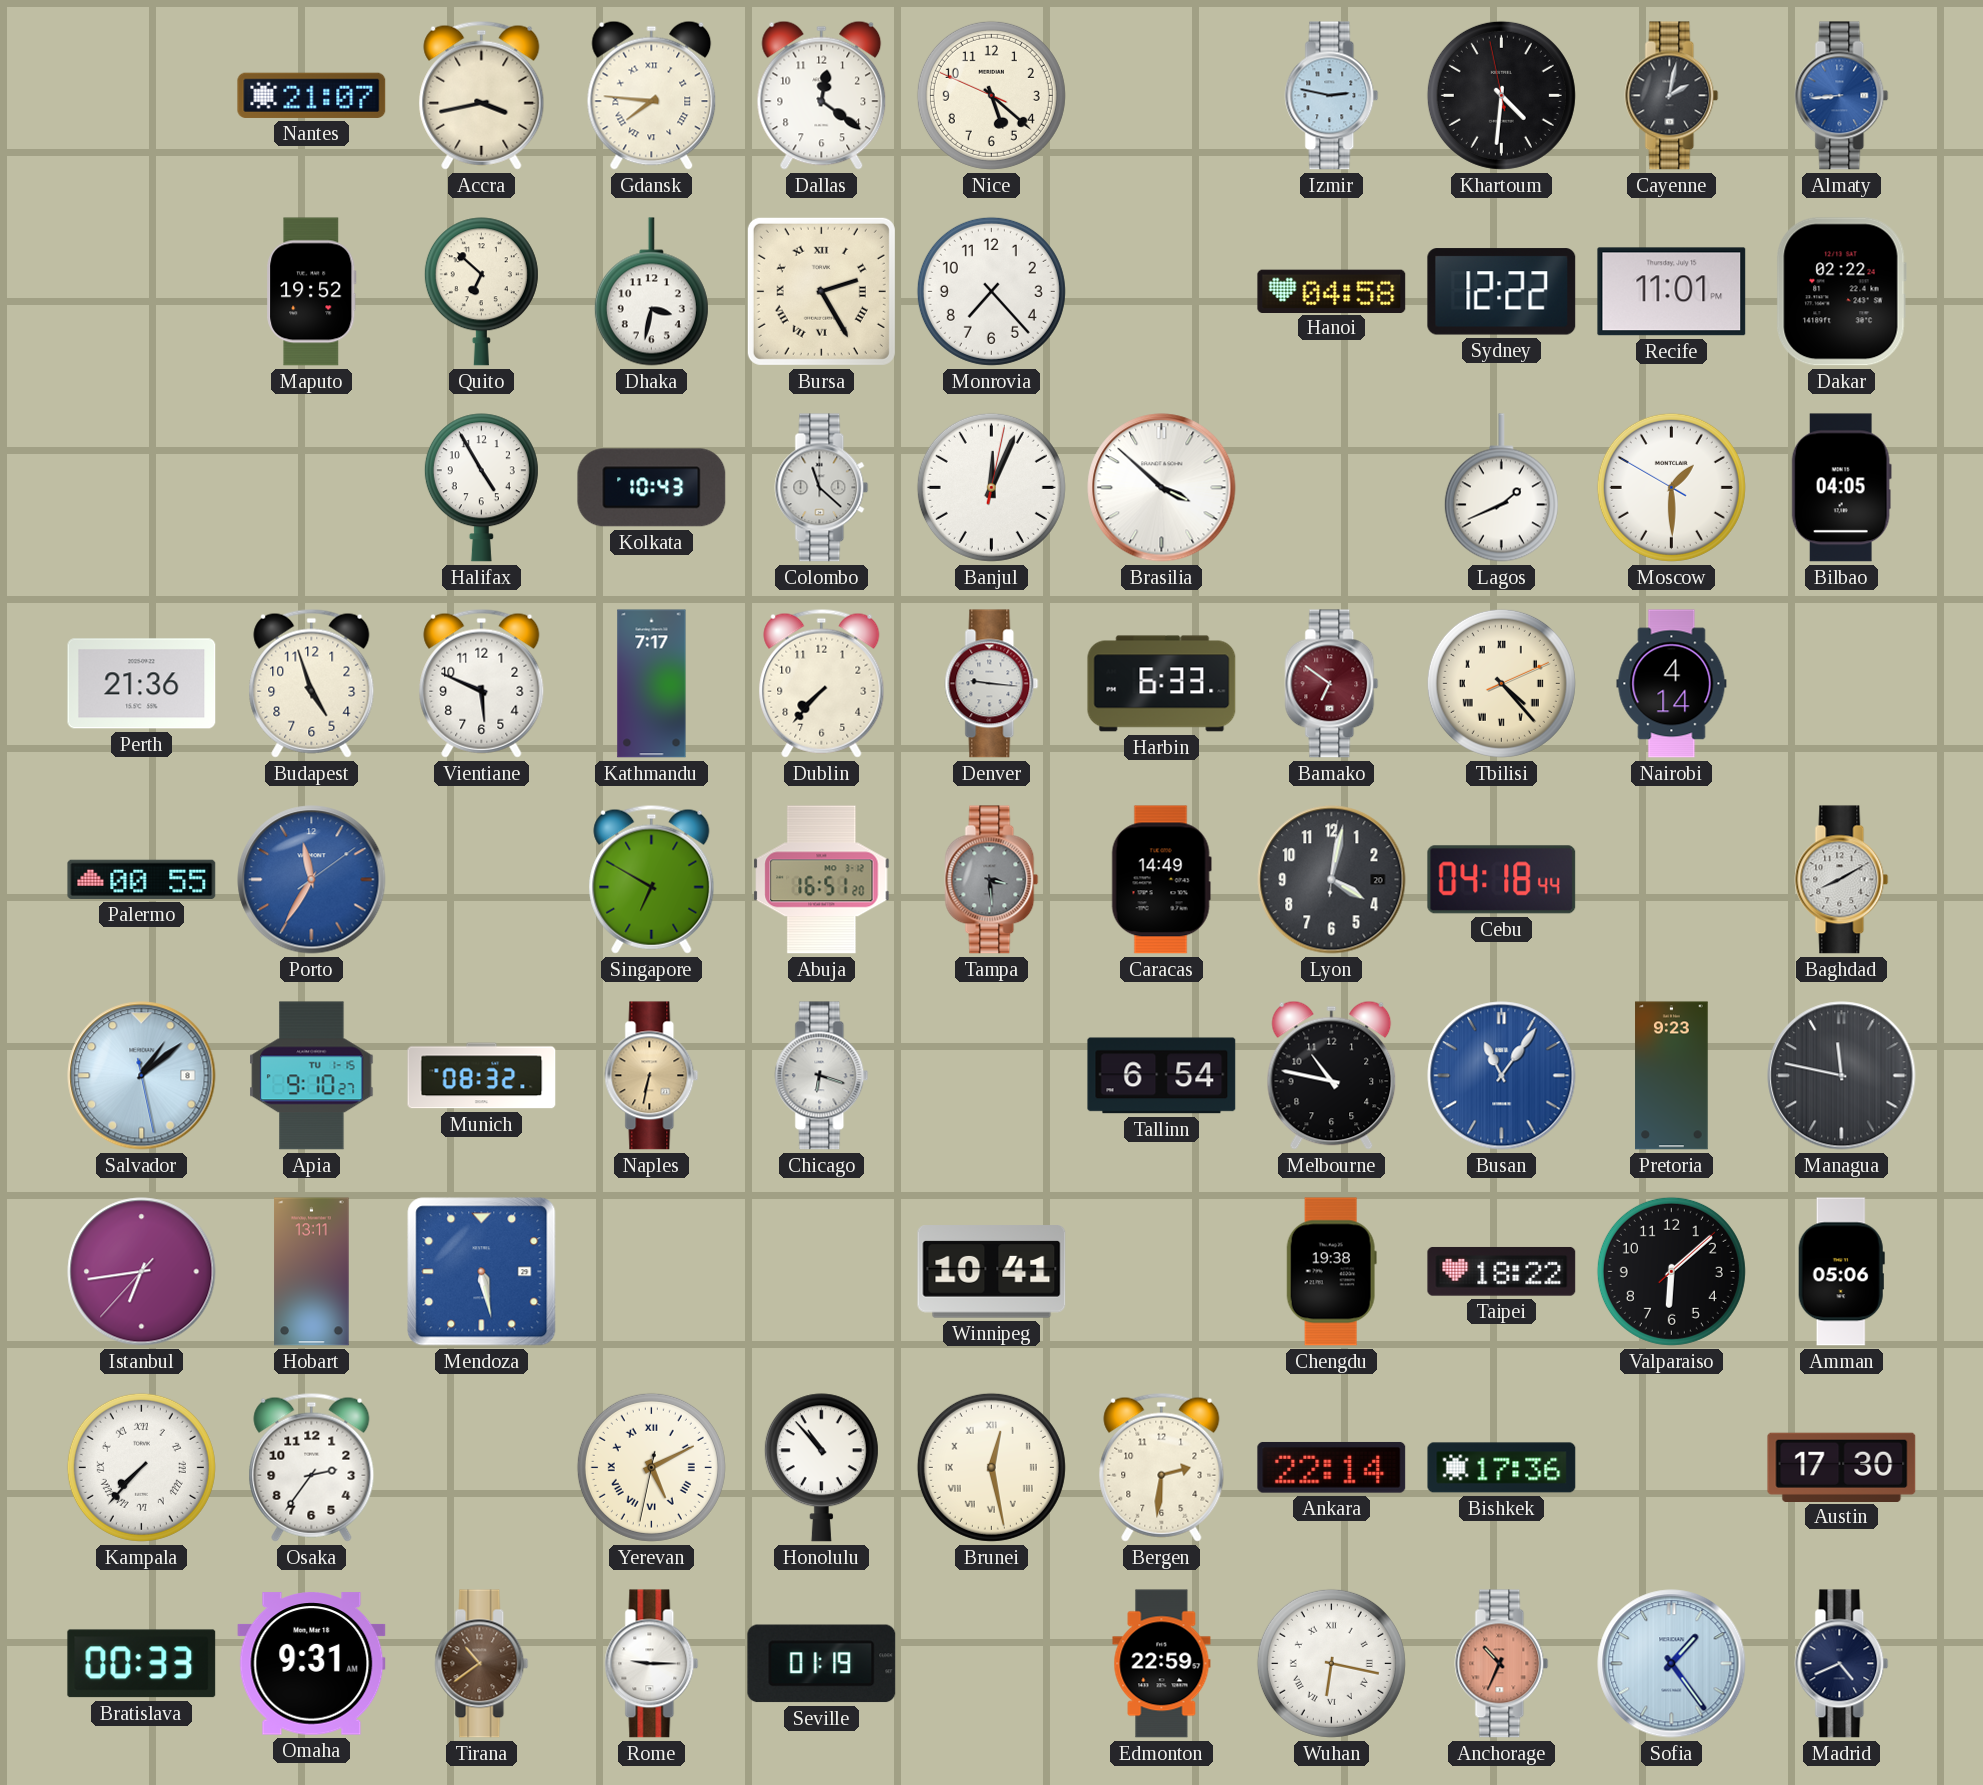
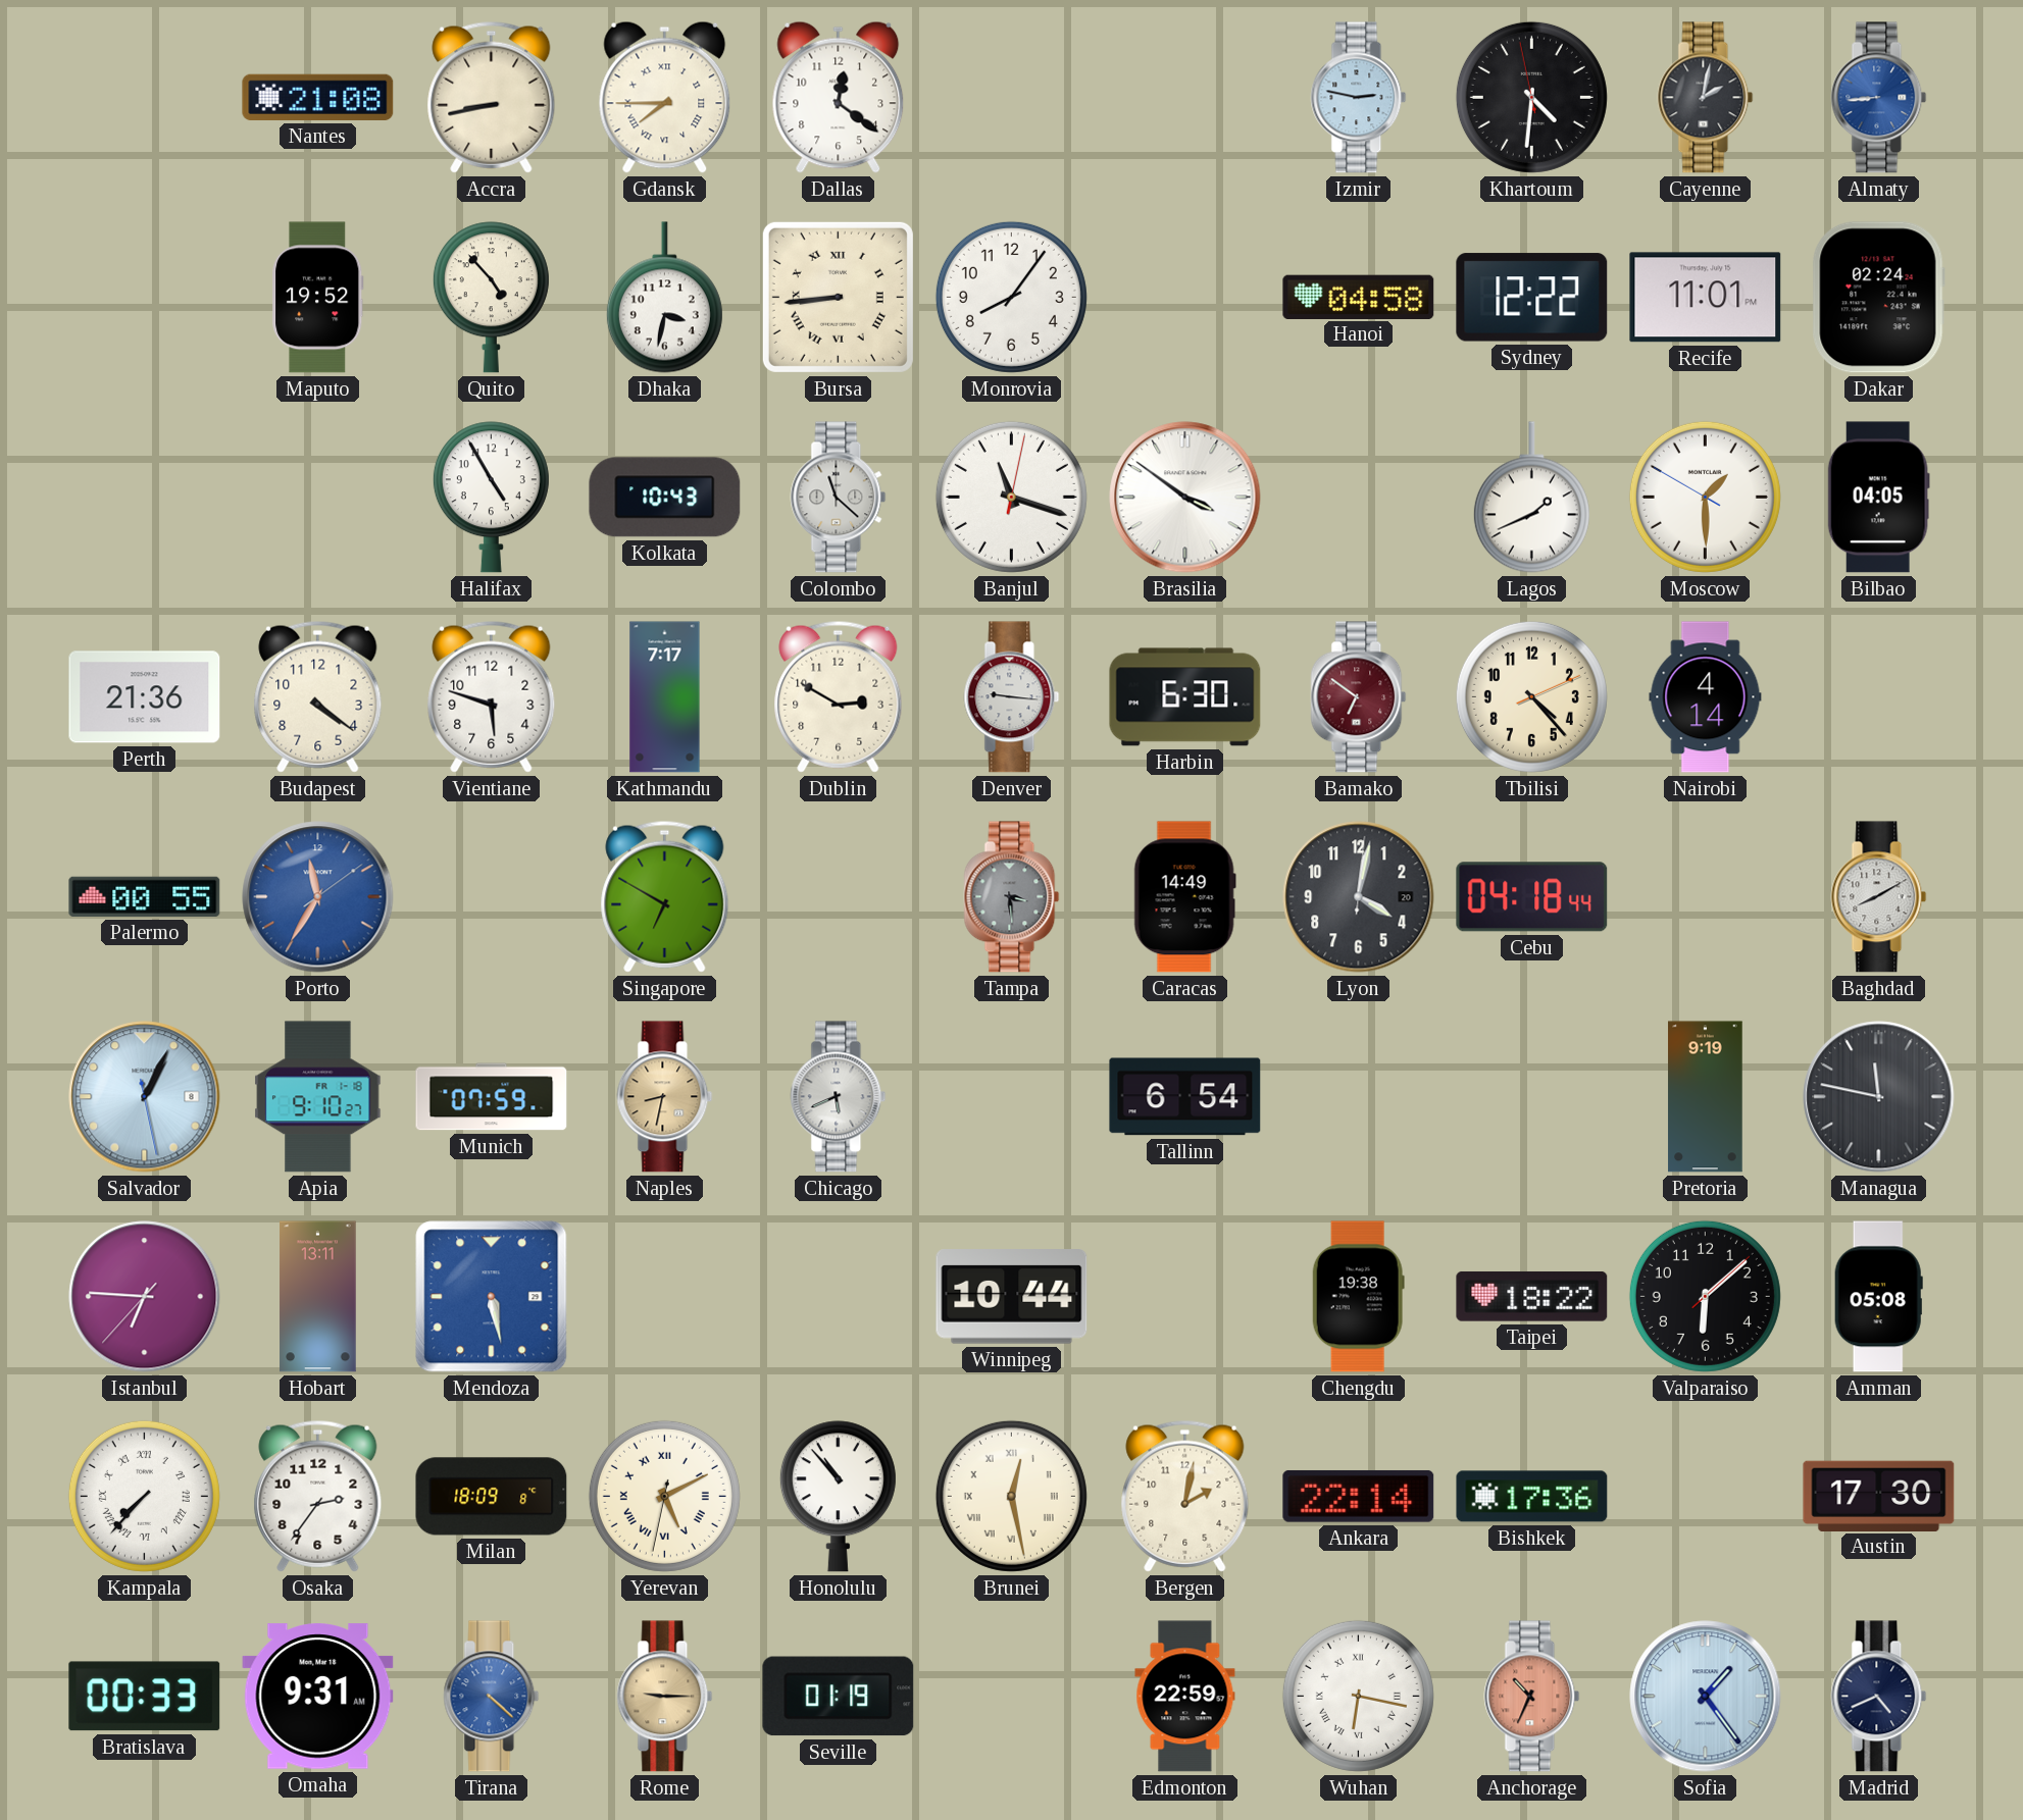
Nantes: 21:07 -> 21:08 (318, 97)
Accra: 3:43 -> 8:43 (492, 97)
Gdansk: 7:46 -> 7:45 (665, 97)
Nice: 5:21 -> none (991, 95)
Quito: 6:52 -> 4:53 (491, 298)
Bursa: 2:25 -> 8:44 (838, 297)
Monrovia: 7:23 -> 8:06 (1011, 297)
Dakar: 02:22 -> 02:24 (1878, 298)
Banjul: 12:04 -> 11:18 (1011, 497)
Brasilia: 3:52 -> 3:51 (1185, 498)
Budapest: 4:57 -> 4:21 (318, 696)
Vientiane: 5:49 -> 5:48 (492, 696)
Dublin: 7:37 -> 2:50 (839, 696)
Harbin: 6:33 -> 6:30 (1185, 697)
Tbilisi numerals: Roman -> Arabic (1531, 696)
Abuja: 16:51 -> none (822, 880)
Salvador: 1:08 -> 1:04 (145, 1097)
Apia date: TU 1-15 -> FR 1-18 (318, 1097)
Munich: 08:32 -> 07:59 (492, 1097)
Naples: 6:32 -> 8:32 (665, 1097)
Chicago: 6:18 -> 5:41 (839, 1097)
Melbourne: 10:47 -> none (1332, 1075)
Busan: 11:06 -> none (1502, 1076)
Pretoria: 9:23 -> 9:19 (1706, 1097)
Istanbul: 6:43 -> 6:45 (145, 1297)
Winnipeg: 10:41 -> 10:44 (1012, 1297)
Amman: 05:06 -> 05:08 (1878, 1297)
Milan: none -> 18:09 (492, 1497)
Bergen: 2:31 -> 2:02 (1185, 1496)
Tirana: 10:39 -> 4:22 (492, 1697)
Tirana dial: brown -> blue (492, 1697)
Rome dial: white -> champagne (665, 1697)
